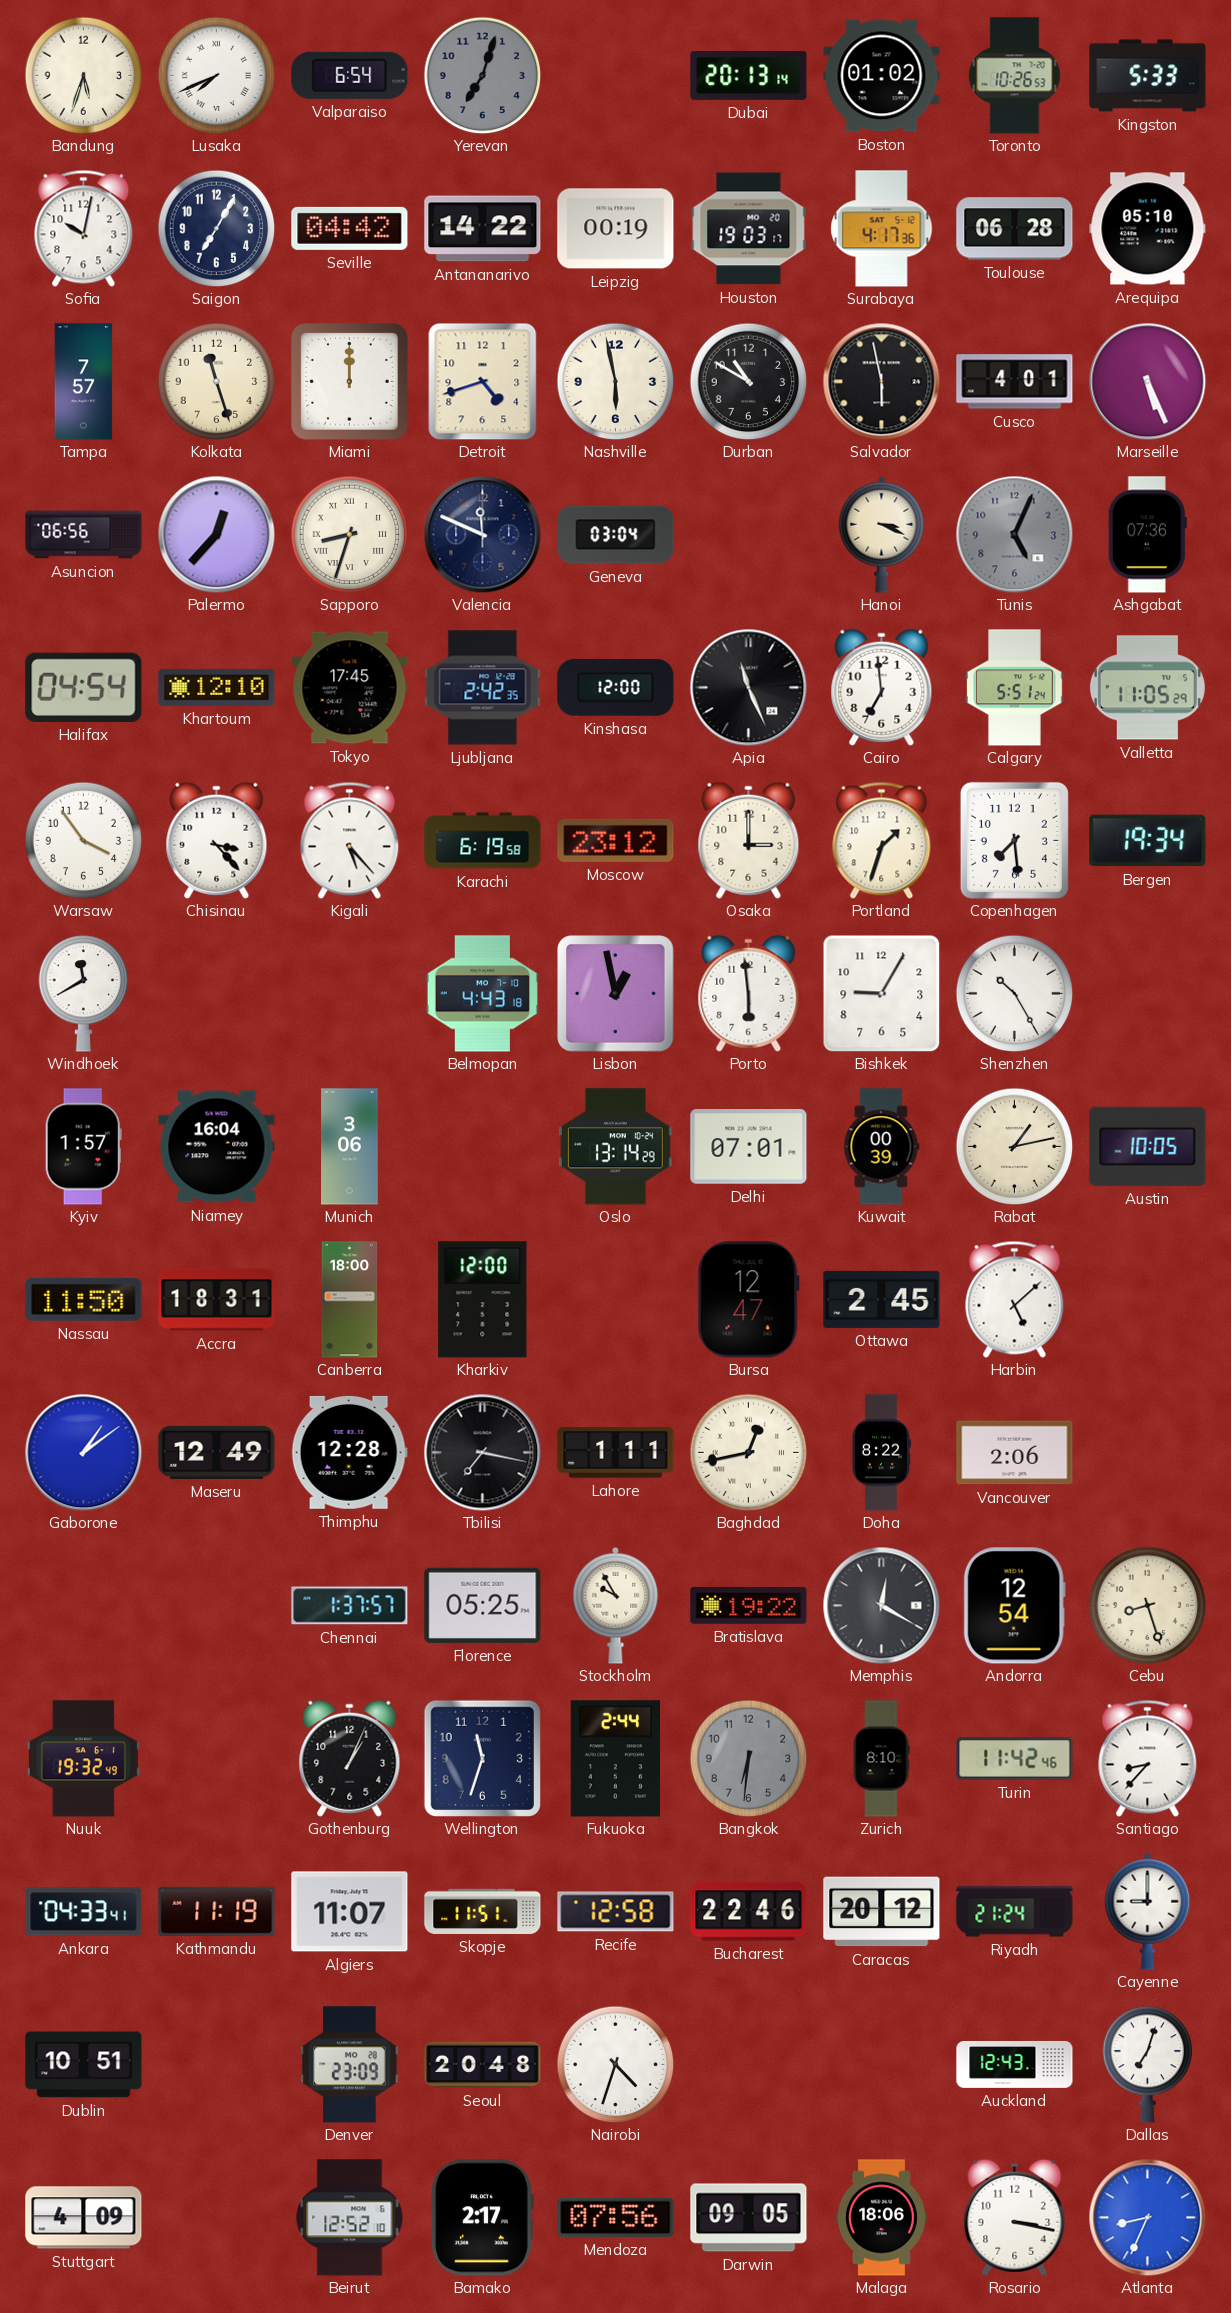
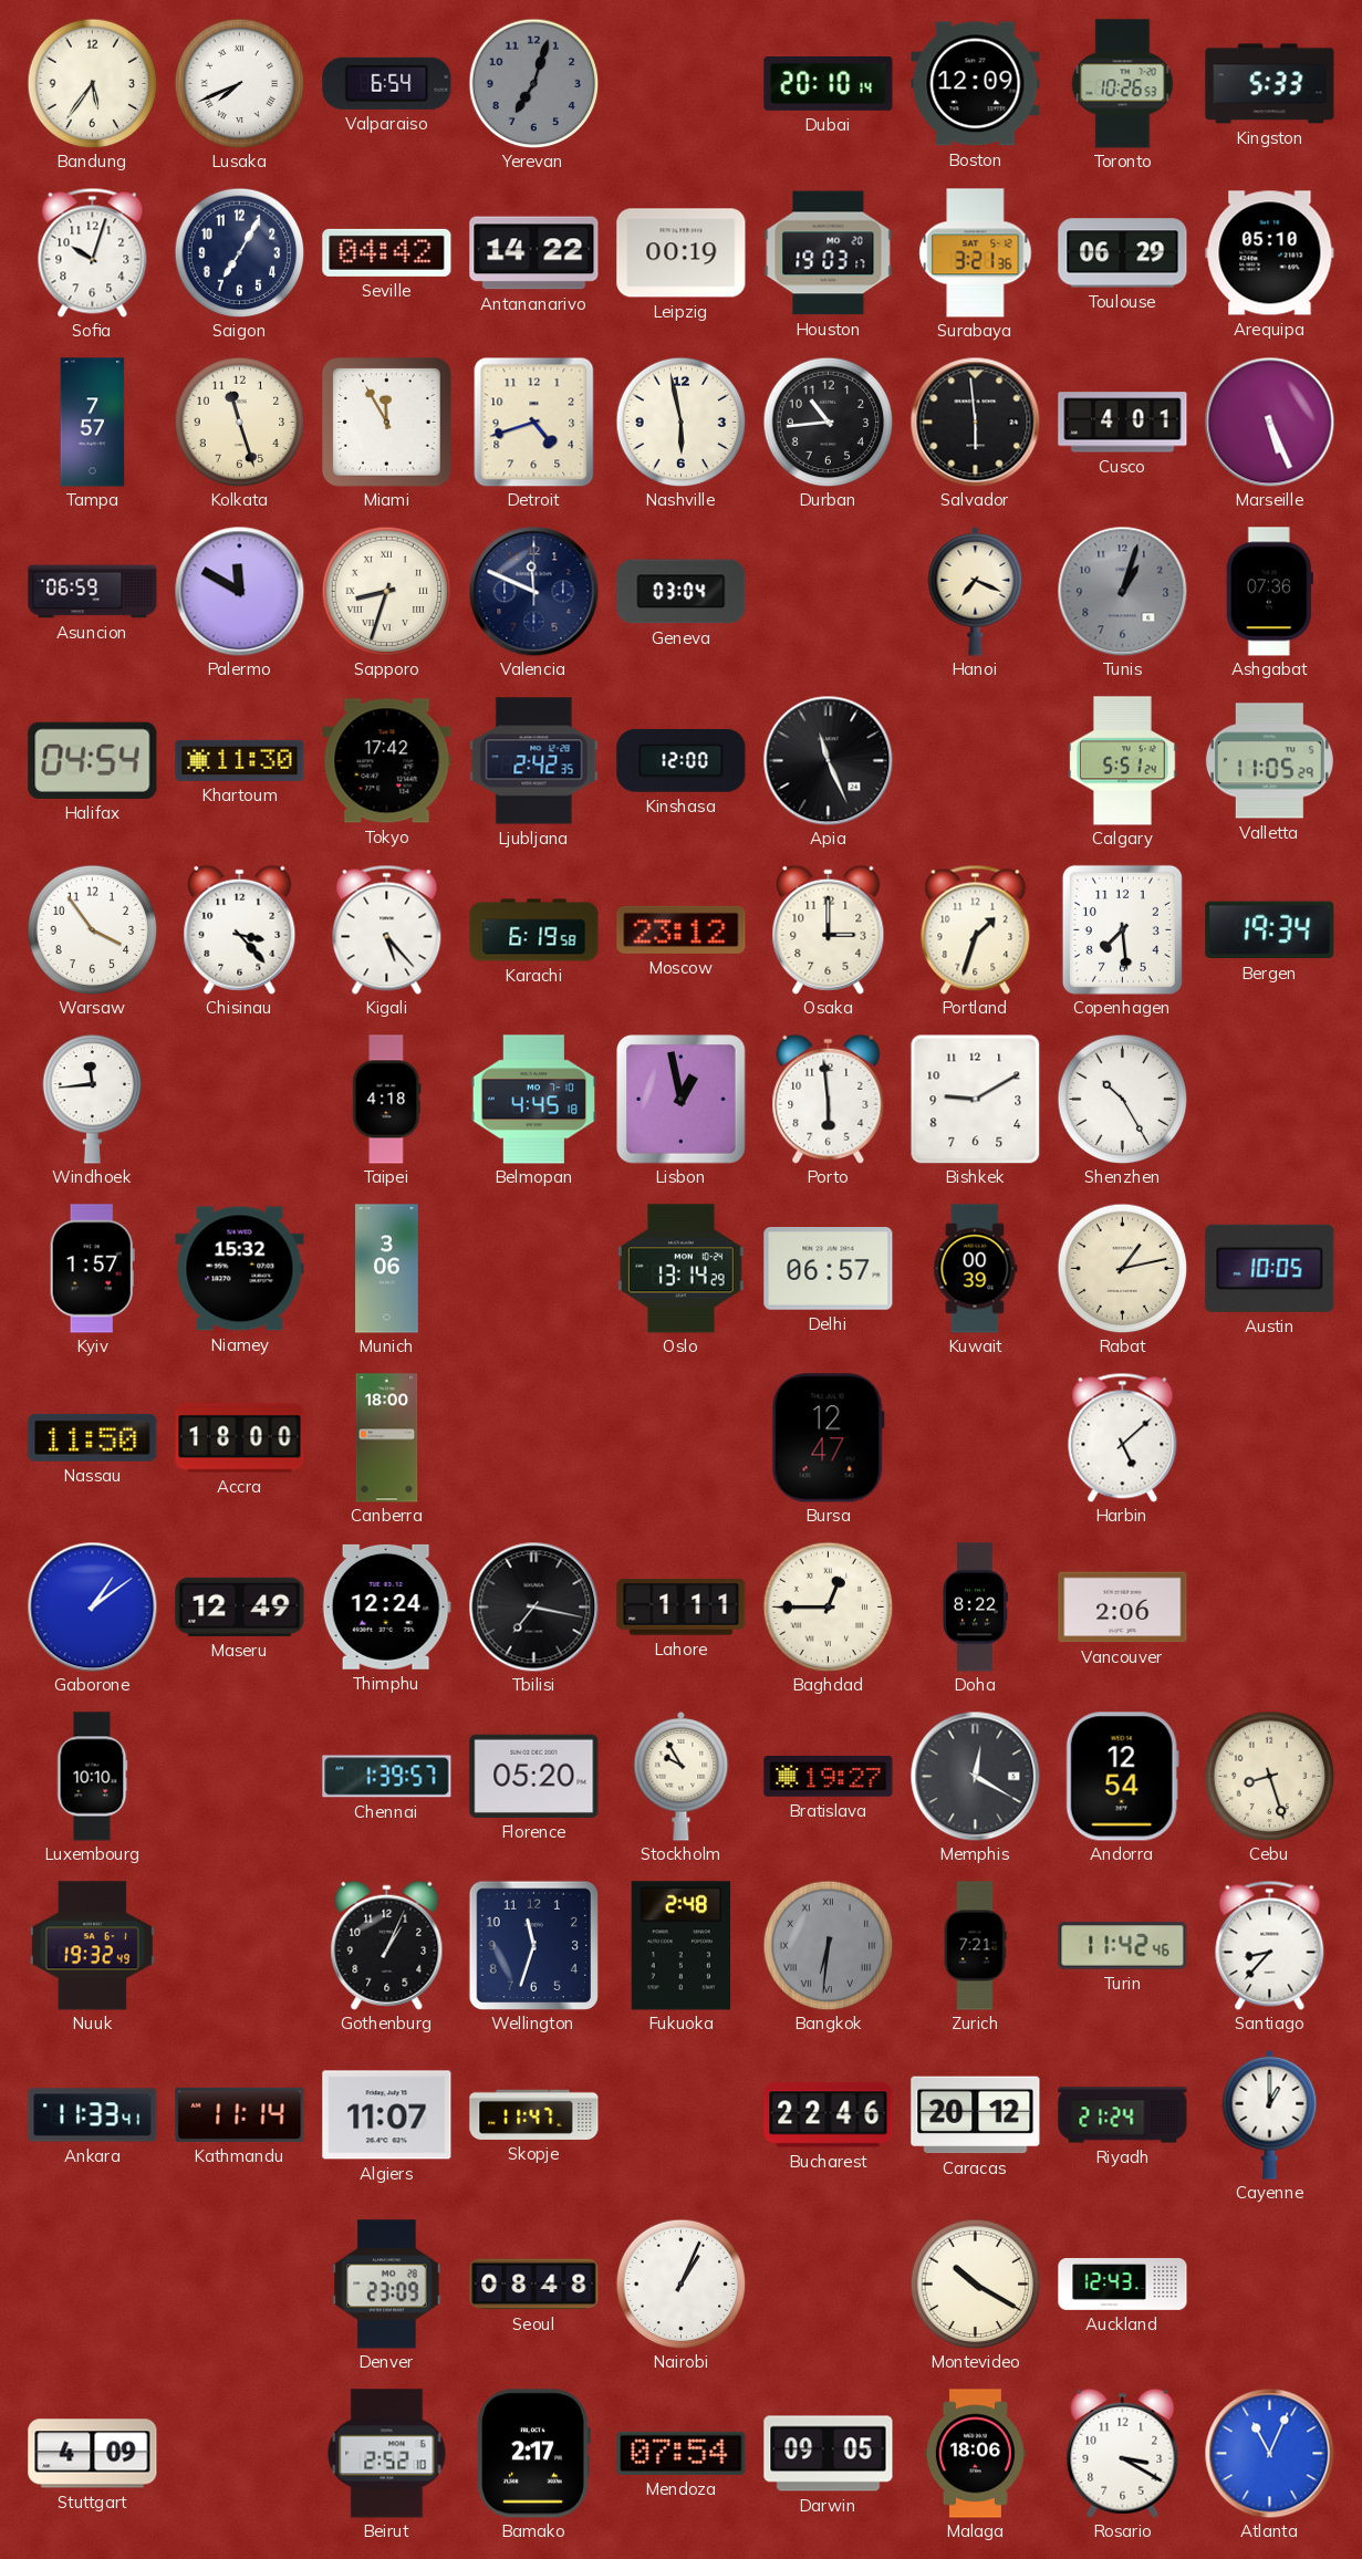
Bandung: 5:33 -> 5:36 (92, 83)
Dubai: 20:13 -> 20:10 (829, 83)
Boston: 01:02 -> 12:09 (976, 84)
Sofia: 10:02 -> 10:03 (93, 252)
Surabaya: 4:17 -> 3:21 (976, 253)
Toulouse: 06:28 -> 06:29 (1123, 253)
Miami: 12:00 -> 11:55 (387, 423)
Durban: 10:50 -> 10:44 (828, 422)
Salvador: 5:58 -> 5:59 (975, 422)
Asuncion: 06:56 -> 06:59 (93, 592)
Palermo: 12:37 -> 11:50 (239, 591)
Hanoi: 3:19 -> 7:19 (976, 591)
Tunis: 5:04 -> 1:03 (1122, 591)
Khartoum: 12:10 -> 11:30 (240, 760)
Tokyo: 17:45 -> 17:42 (387, 761)
Cairo: 6:59 -> none (882, 687)
Windhoek: 11:40 -> 11:44 (93, 1100)
Taipei: none -> 4:18 (387, 1100)
Belmopan: 4:43 -> 4:45 (533, 1100)
Bishkek: 9:05 -> 9:10 (975, 1099)
Niamey: 16:04 -> 15:32 (240, 1269)
Delhi: 07:01 -> 06:57 (829, 1269)
Accra: 18:31 -> 18:00 (240, 1438)
Kharkiv: 12:00 -> none (483, 1300)
Ottawa: 2:45 -> none (882, 1299)
Thimphu: 12:28 -> 12:24 (386, 1606)
Baghdad: 12:43 -> 12:45 (828, 1606)
Luxembourg: none -> 10:10 (92, 1777)
Chennai: 1:37 -> 1:39 (387, 1777)
Florence: 05:25 -> 05:20 (534, 1776)
Bratislava: 19:22 -> 19:27 (829, 1776)
Fukuoka: 2:44 -> 2:48 (680, 1946)
Bangkok numerals: Arabic -> Roman (828, 1945)
Zurich: 8:10 -> 7:21 (975, 1946)
Ankara: 04:33 -> 11:33 (93, 2115)
Kathmandu: 11:19 -> 11:14 (240, 2114)
Skopje: 11:51 -> 11:47 (534, 2114)
Recife: 12:58 -> none (616, 1912)
Cayenne: 9:00 -> 1:00 (1270, 2114)
Dublin: 10:51 -> none (84, 2065)
Seoul: 20:48 -> 08:48 (534, 2285)
Nairobi: 4:33 -> 1:04 (680, 2284)
Montevideo: none -> 10:20 (975, 2284)
Dallas: 7:03 -> none (1148, 2065)
Beirut: 12:52 -> 2:52 (387, 2454)
Mendoza: 07:56 -> 07:54 (682, 2453)
Rosario: 3:17 -> 3:20 (1123, 2453)
Atlanta: 8:34 -> 11:04 (1269, 2453)
